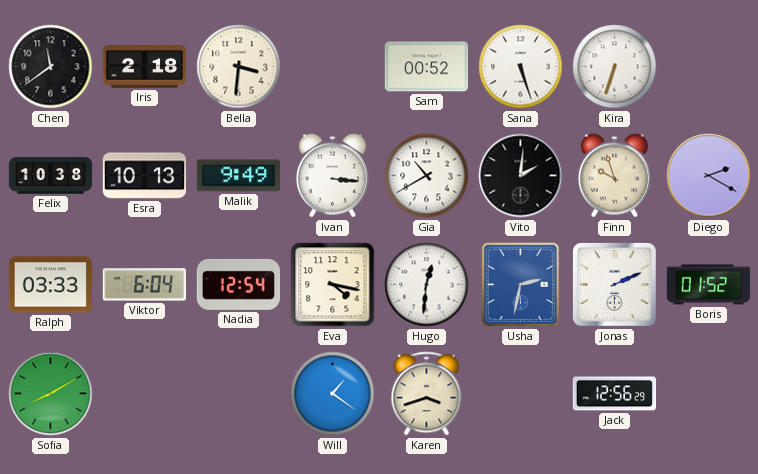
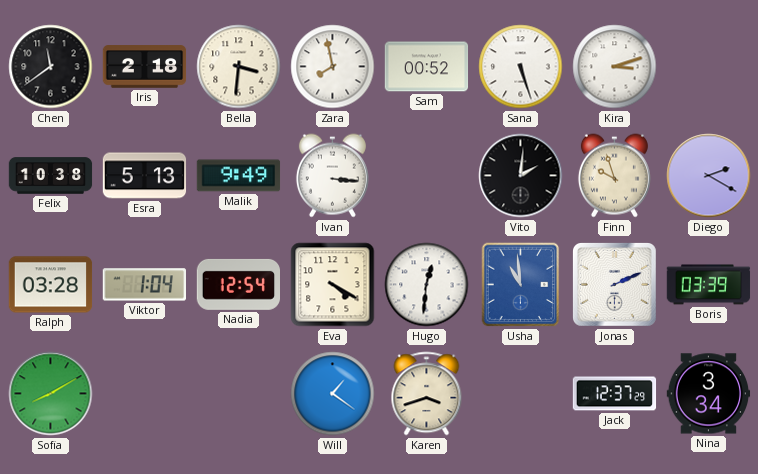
Zara: none -> 7:58 (333, 67)
Kira: 6:33 -> 3:12 (615, 67)
Esra: 10:13 -> 5:13 (145, 176)
Gia: 10:40 -> none (427, 176)
Ralph: 03:33 -> 03:28 (51, 285)
Viktor: 6:04 -> 1:04 (144, 285)
Eva: 4:17 -> 4:20 (333, 285)
Usha: 2:32 -> 10:59 (521, 285)
Boris: 01:52 -> 03:39 (709, 285)
Jack: 12:56 -> 12:37 (615, 394)
Nina: none -> 3:34 (709, 394)
